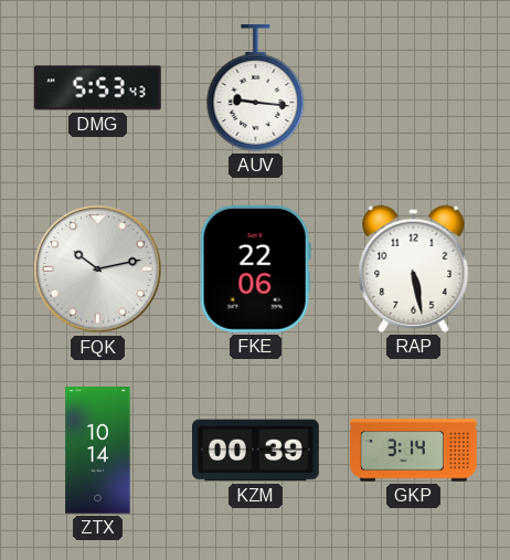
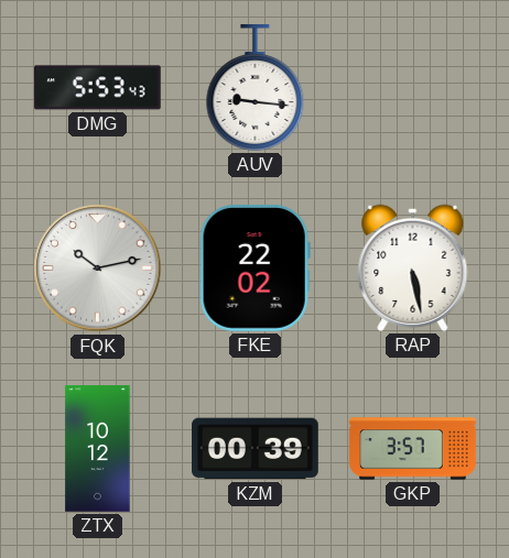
FKE: 22:06 -> 22:02 (254, 267)
ZTX: 10:14 -> 10:12 (98, 449)
GKP: 3:14 -> 3:57 (413, 449)
